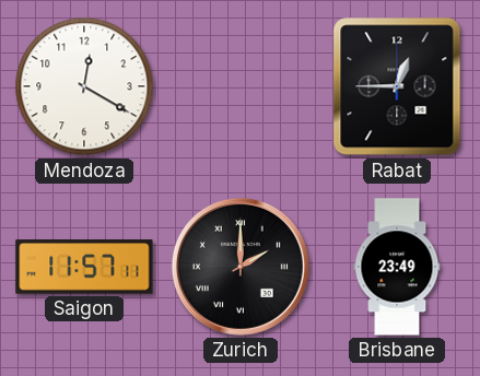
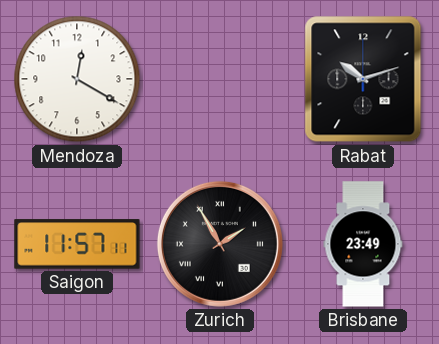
Rabat: 12:45 -> 10:12 (363, 79)
Zurich: 2:00 -> 1:55 (220, 244)
